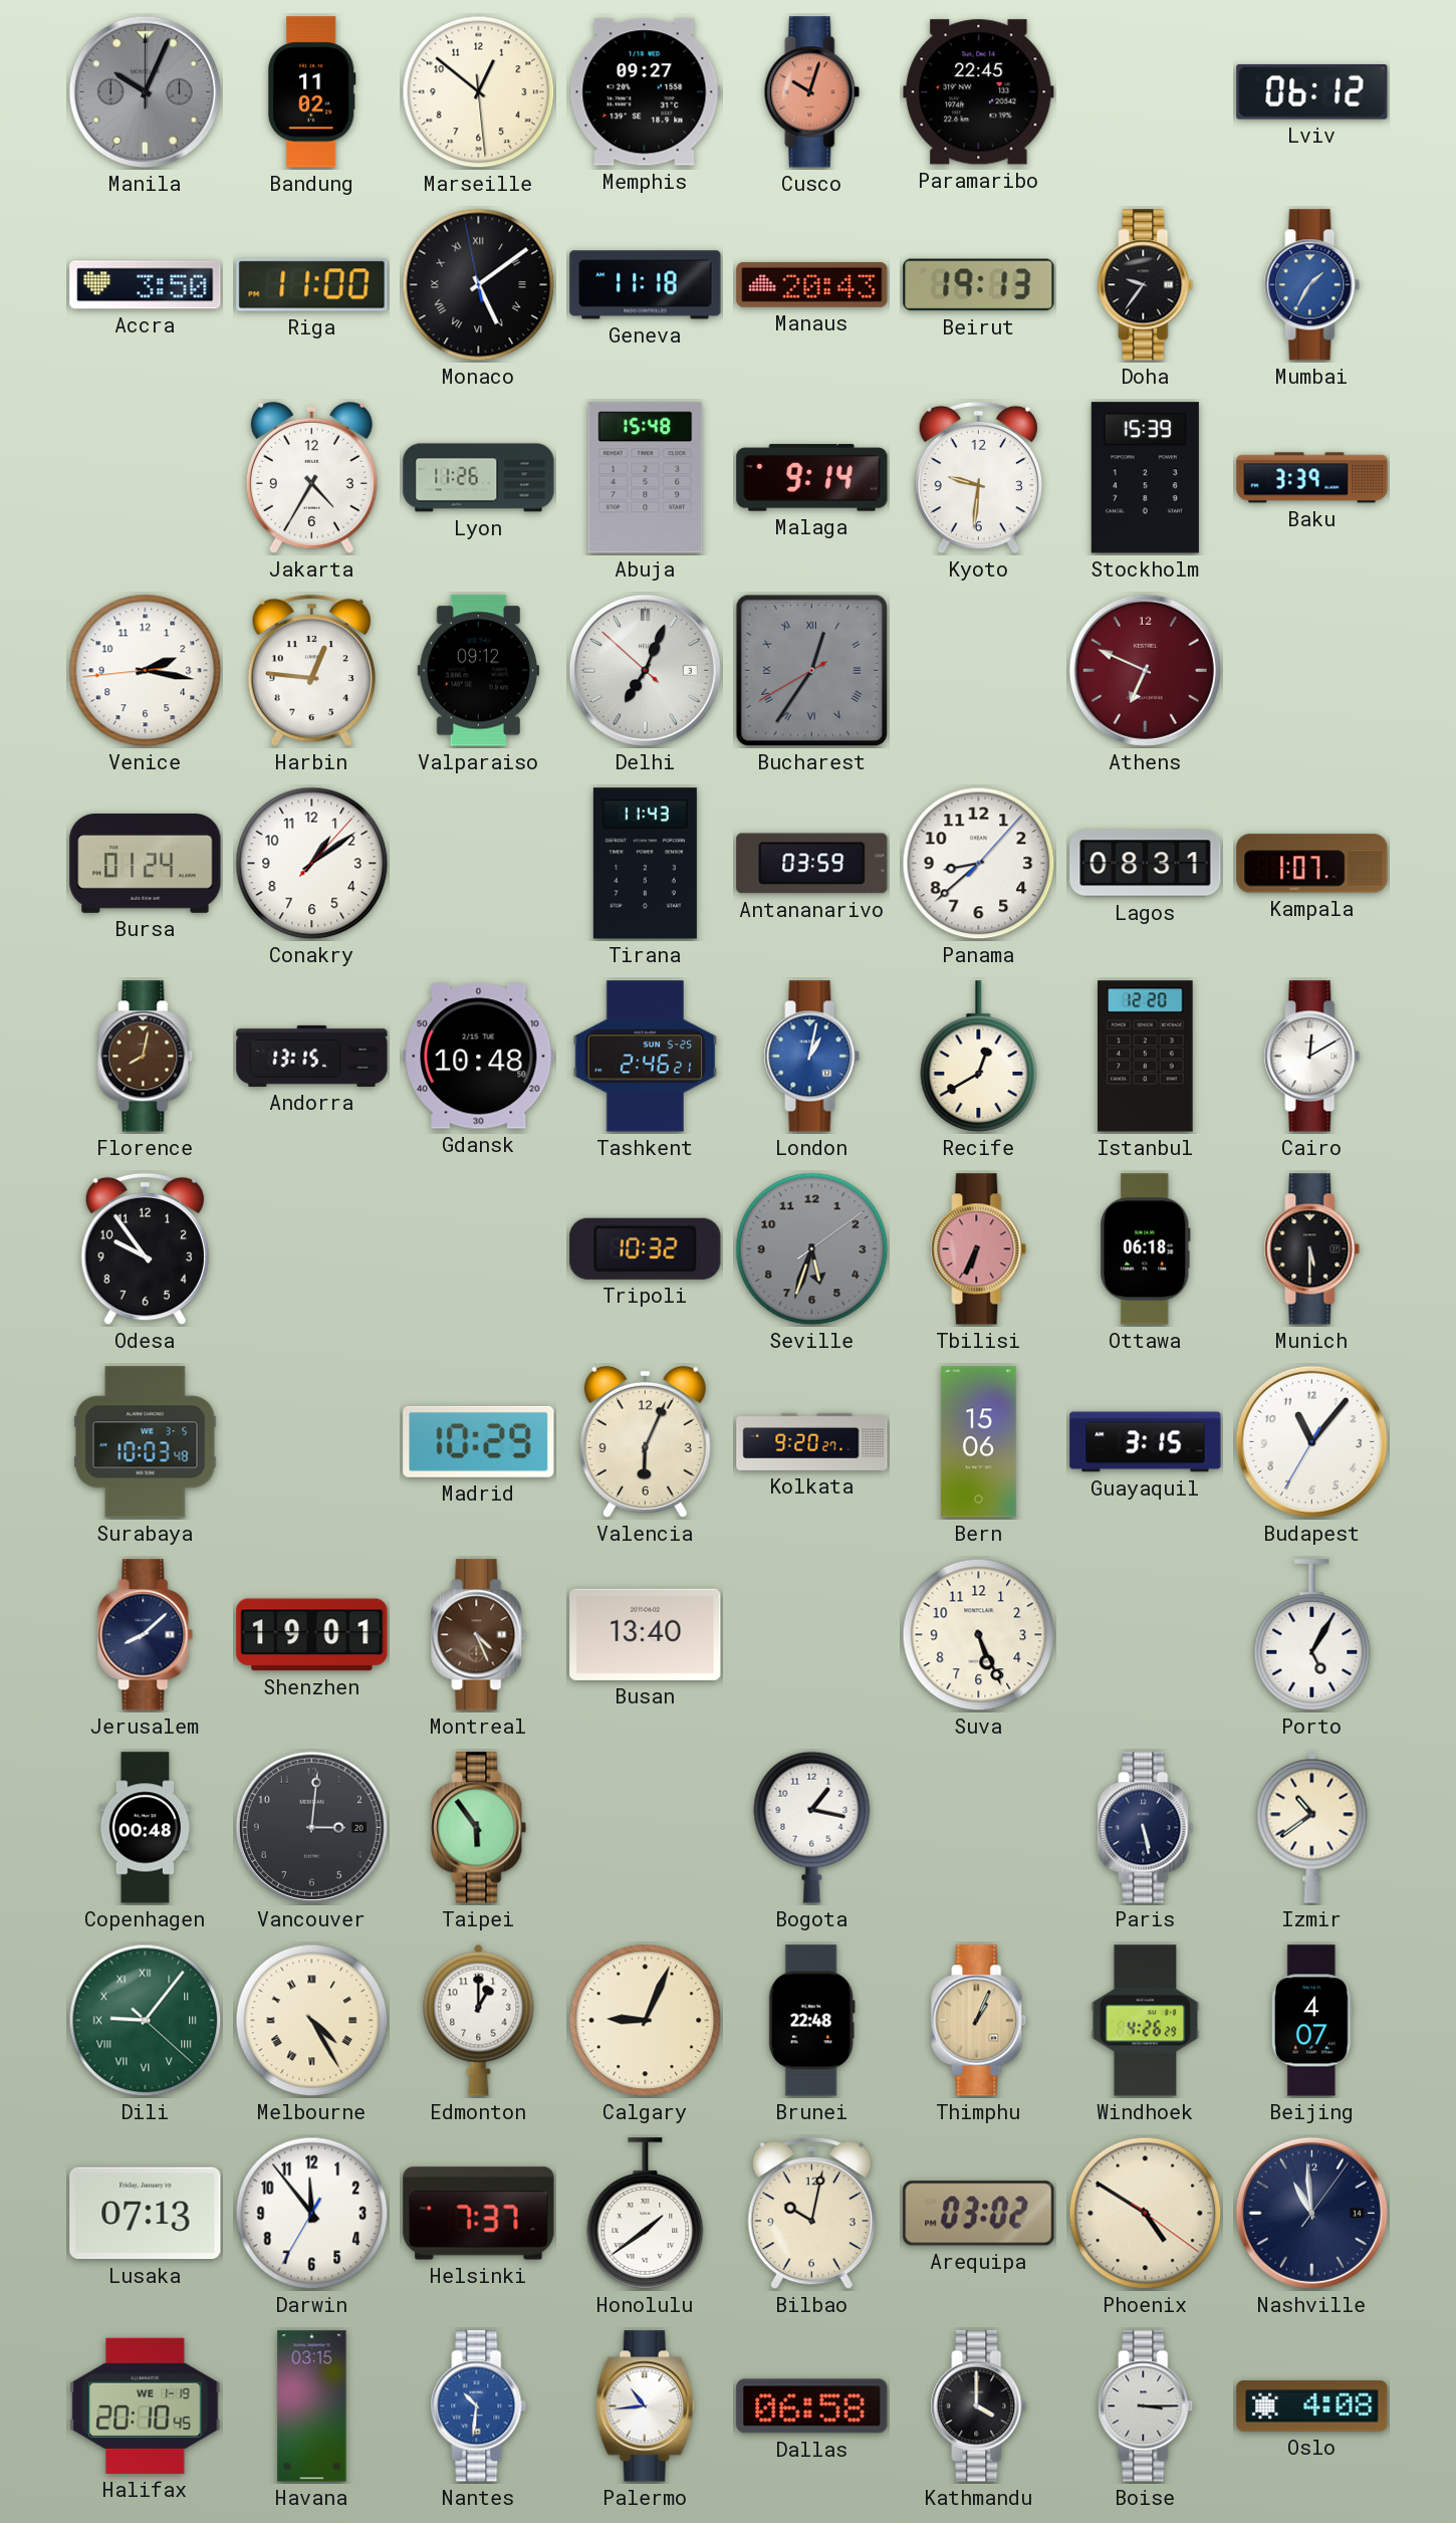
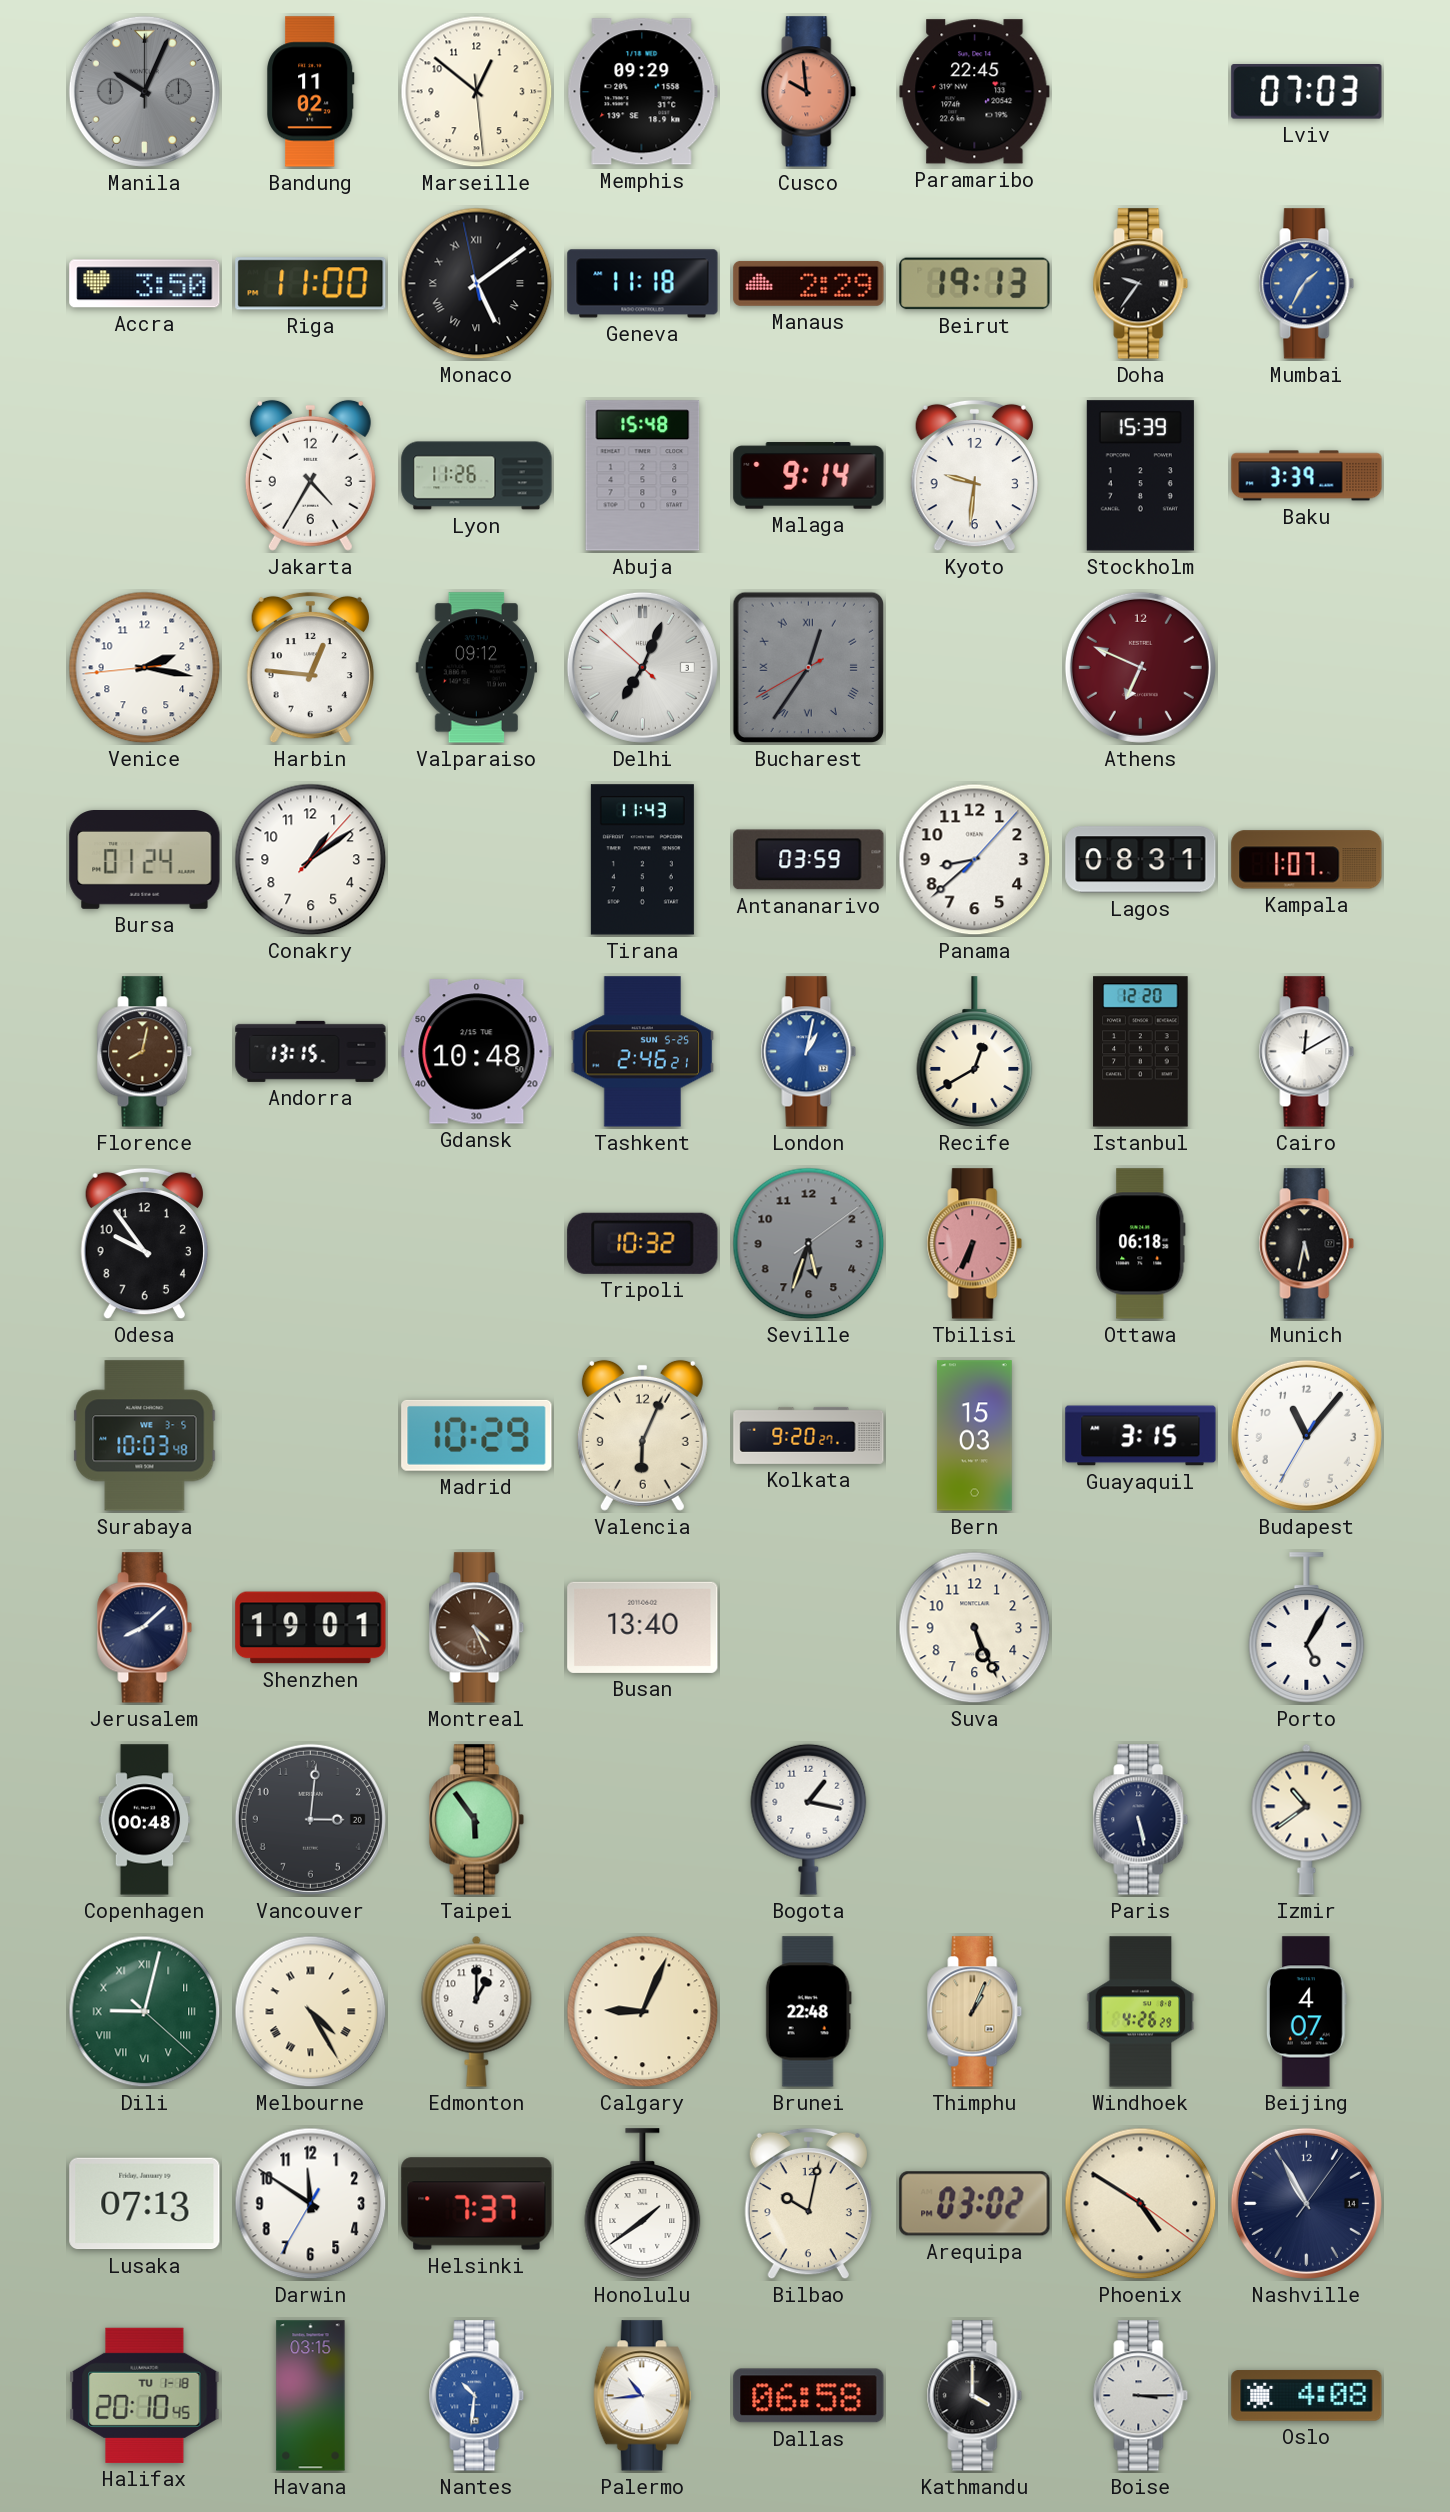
Memphis: 09:27 -> 09:29 (642, 92)
Cusco: 10:03 -> 9:59 (809, 92)
Lviv: 06:12 -> 07:03 (1307, 92)
Manaus: 20:43 -> 2:29 (809, 283)
Munich: 5:30 -> 5:32 (1307, 1244)
Bern: 15:06 -> 15:03 (975, 1436)
Dili: 9:06 -> 9:02 (145, 2012)
Darwin: 11:53 -> 11:50 (311, 2204)
Nashville: 10:59 -> 10:55 (1306, 2203)
Halifax date: WE 1-19 -> TU 1-18 (145, 2395)
